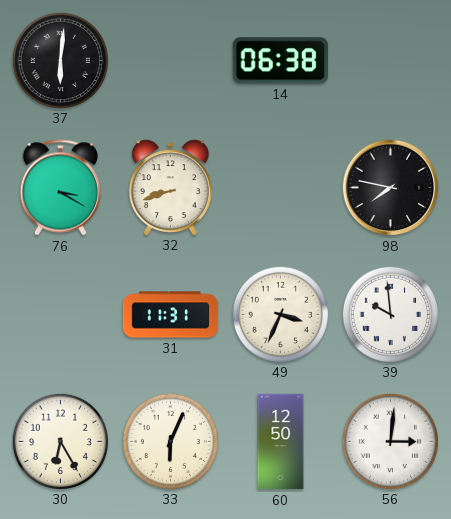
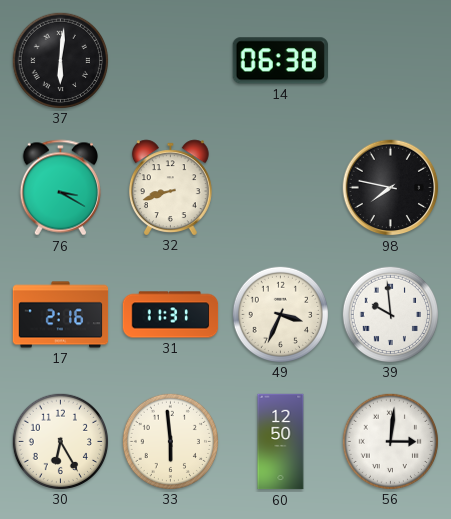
17: none -> 2:16 (61, 315)
33: 6:04 -> 5:59 (170, 441)
